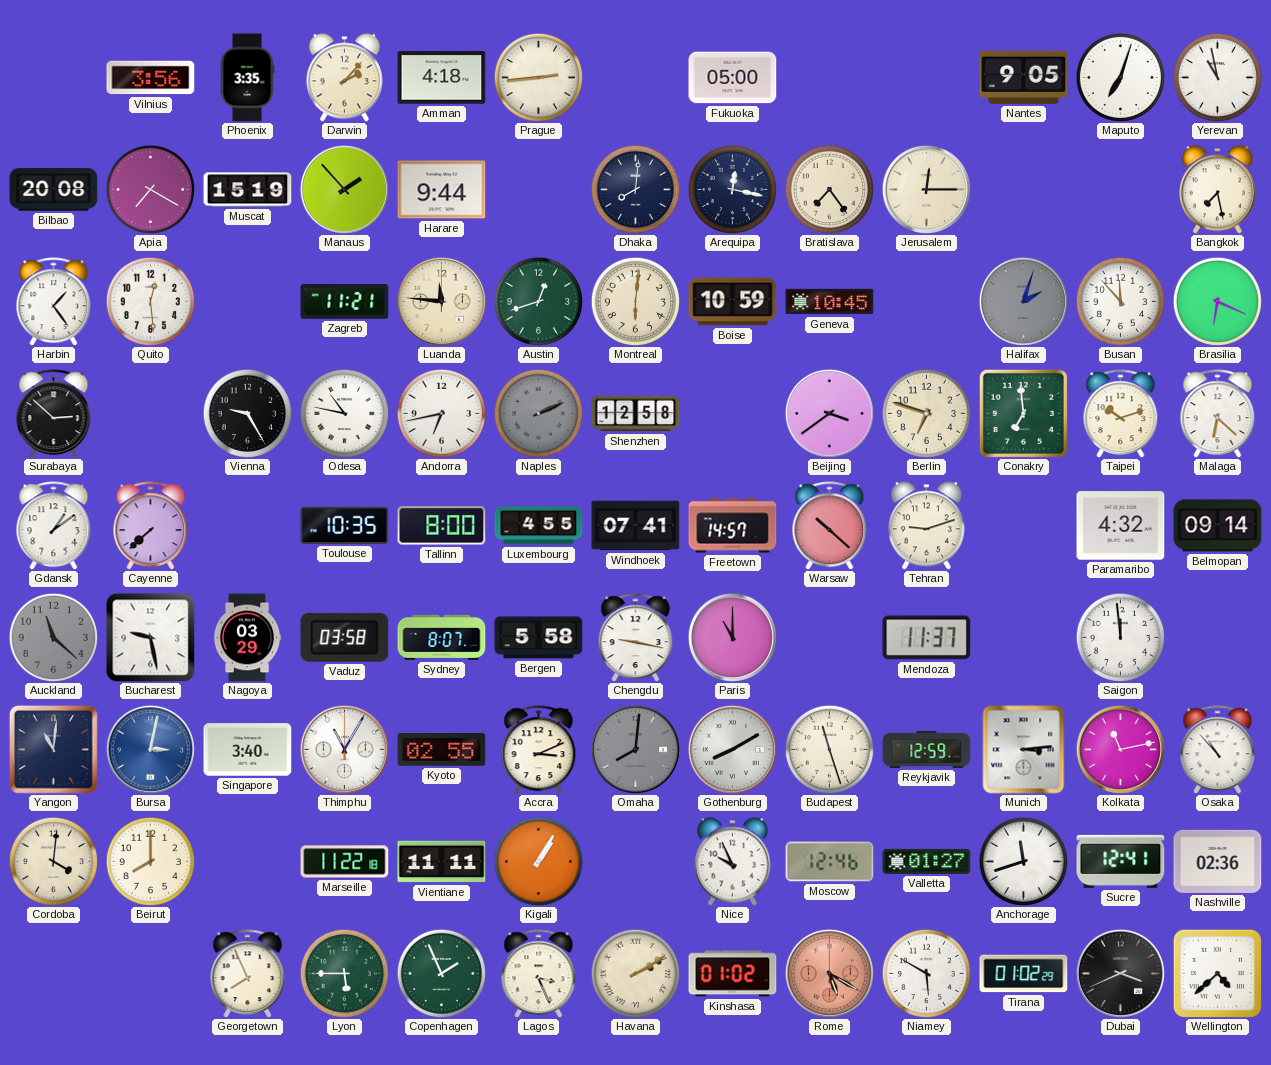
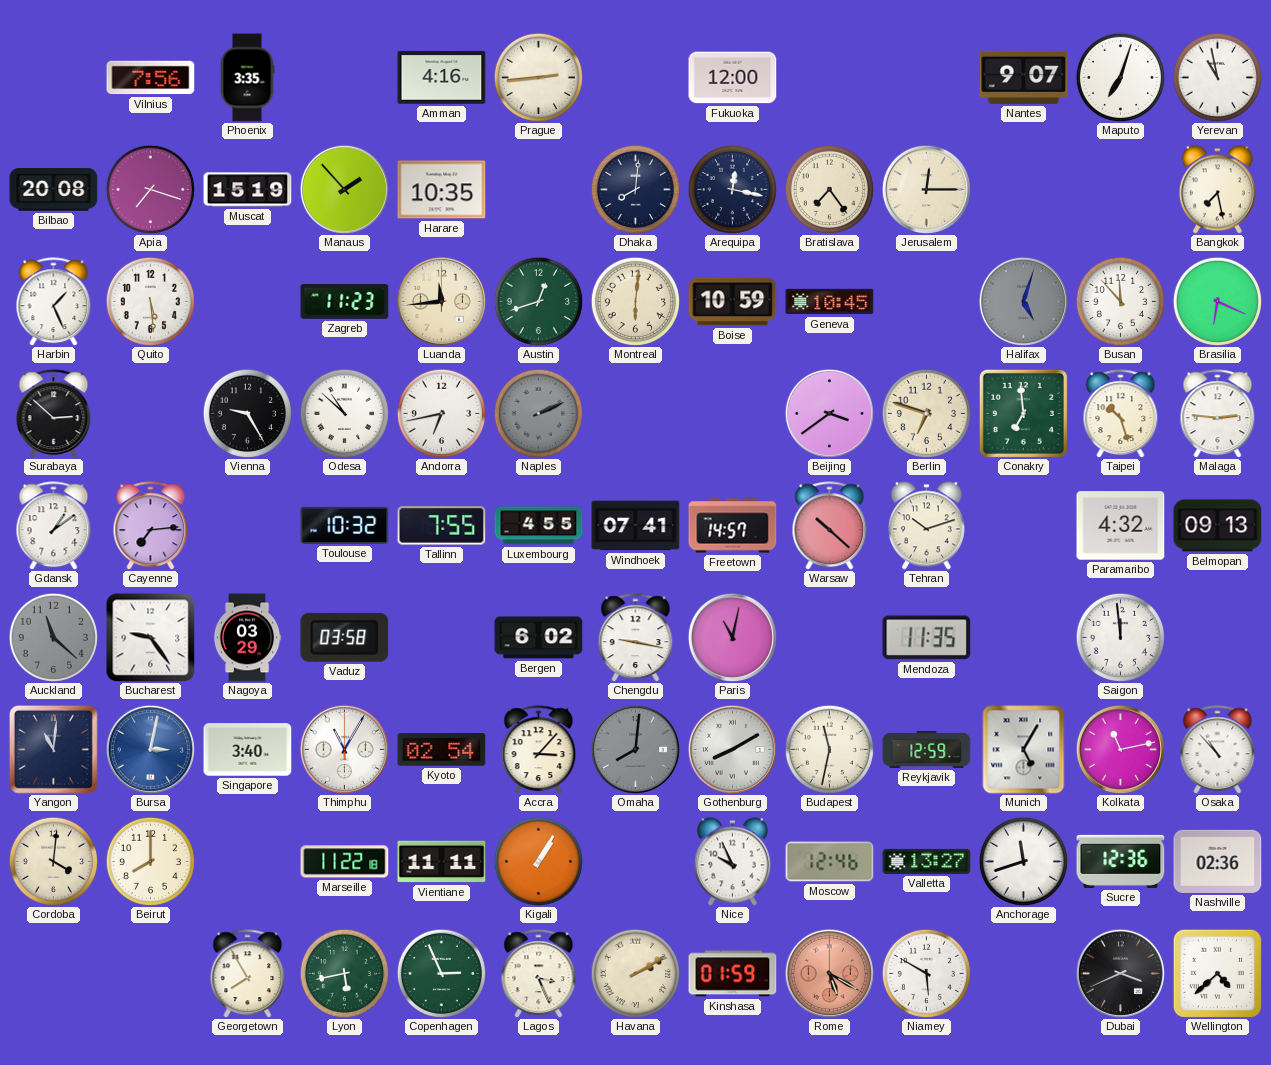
Vilnius: 3:56 -> 7:56 (151, 78)
Darwin: 2:07 -> none (344, 78)
Amman: 4:18 -> 4:16 (442, 78)
Fukuoka: 05:00 -> 12:00 (733, 78)
Nantes: 9:05 -> 9:07 (1024, 77)
Apia: 7:20 -> 7:18 (150, 189)
Harare: 9:44 -> 10:35 (442, 190)
Harbin: 1:24 -> 1:26 (54, 302)
Quito: 12:29 -> 5:29 (150, 301)
Zagreb: 11:21 -> 11:23 (345, 302)
Luanda: 11:46 -> 11:44 (441, 301)
Halifax: 2:03 -> 5:03 (1023, 301)
Odesa: 10:47 -> 10:52 (344, 413)
Shenzhen: 12:58 -> none (636, 414)
Taipei: 10:12 -> 10:27 (1121, 414)
Malaga: 6:22 -> 2:46 (1218, 414)
Cayenne: 7:38 -> 7:14 (151, 526)
Toulouse: 10:35 -> 10:32 (345, 525)
Tallinn: 8:00 -> 7:55 (442, 526)
Tehran: 9:12 -> 10:12 (926, 526)
Belmopan: 09:14 -> 09:13 (1218, 526)
Bucharest: 9:28 -> 9:24 (151, 638)
Sydney: 8:07 -> none (442, 637)
Bergen: 5:58 -> 6:02 (539, 638)
Paris: 11:00 -> 11:02 (732, 637)
Mendoza: 11:37 -> 11:35 (927, 638)
Kyoto: 02:55 -> 02:54 (442, 750)
Accra: 3:11 -> 3:07 (539, 750)
Budapest: 11:27 -> 11:32 (829, 749)
Munich: 3:14 -> 5:05 (1024, 750)
Valletta: 01:27 -> 13:27 (927, 861)
Sucre: 12:41 -> 12:36 (1121, 861)
Georgetown: 7:56 -> 7:55 (248, 974)
Lyon: 5:45 -> 5:43 (344, 973)
Copenhagen: 1:56 -> 2:56 (441, 973)
Kinshasa: 01:02 -> 01:59 (733, 974)
Tirana: 01:02 -> none (1024, 974)
